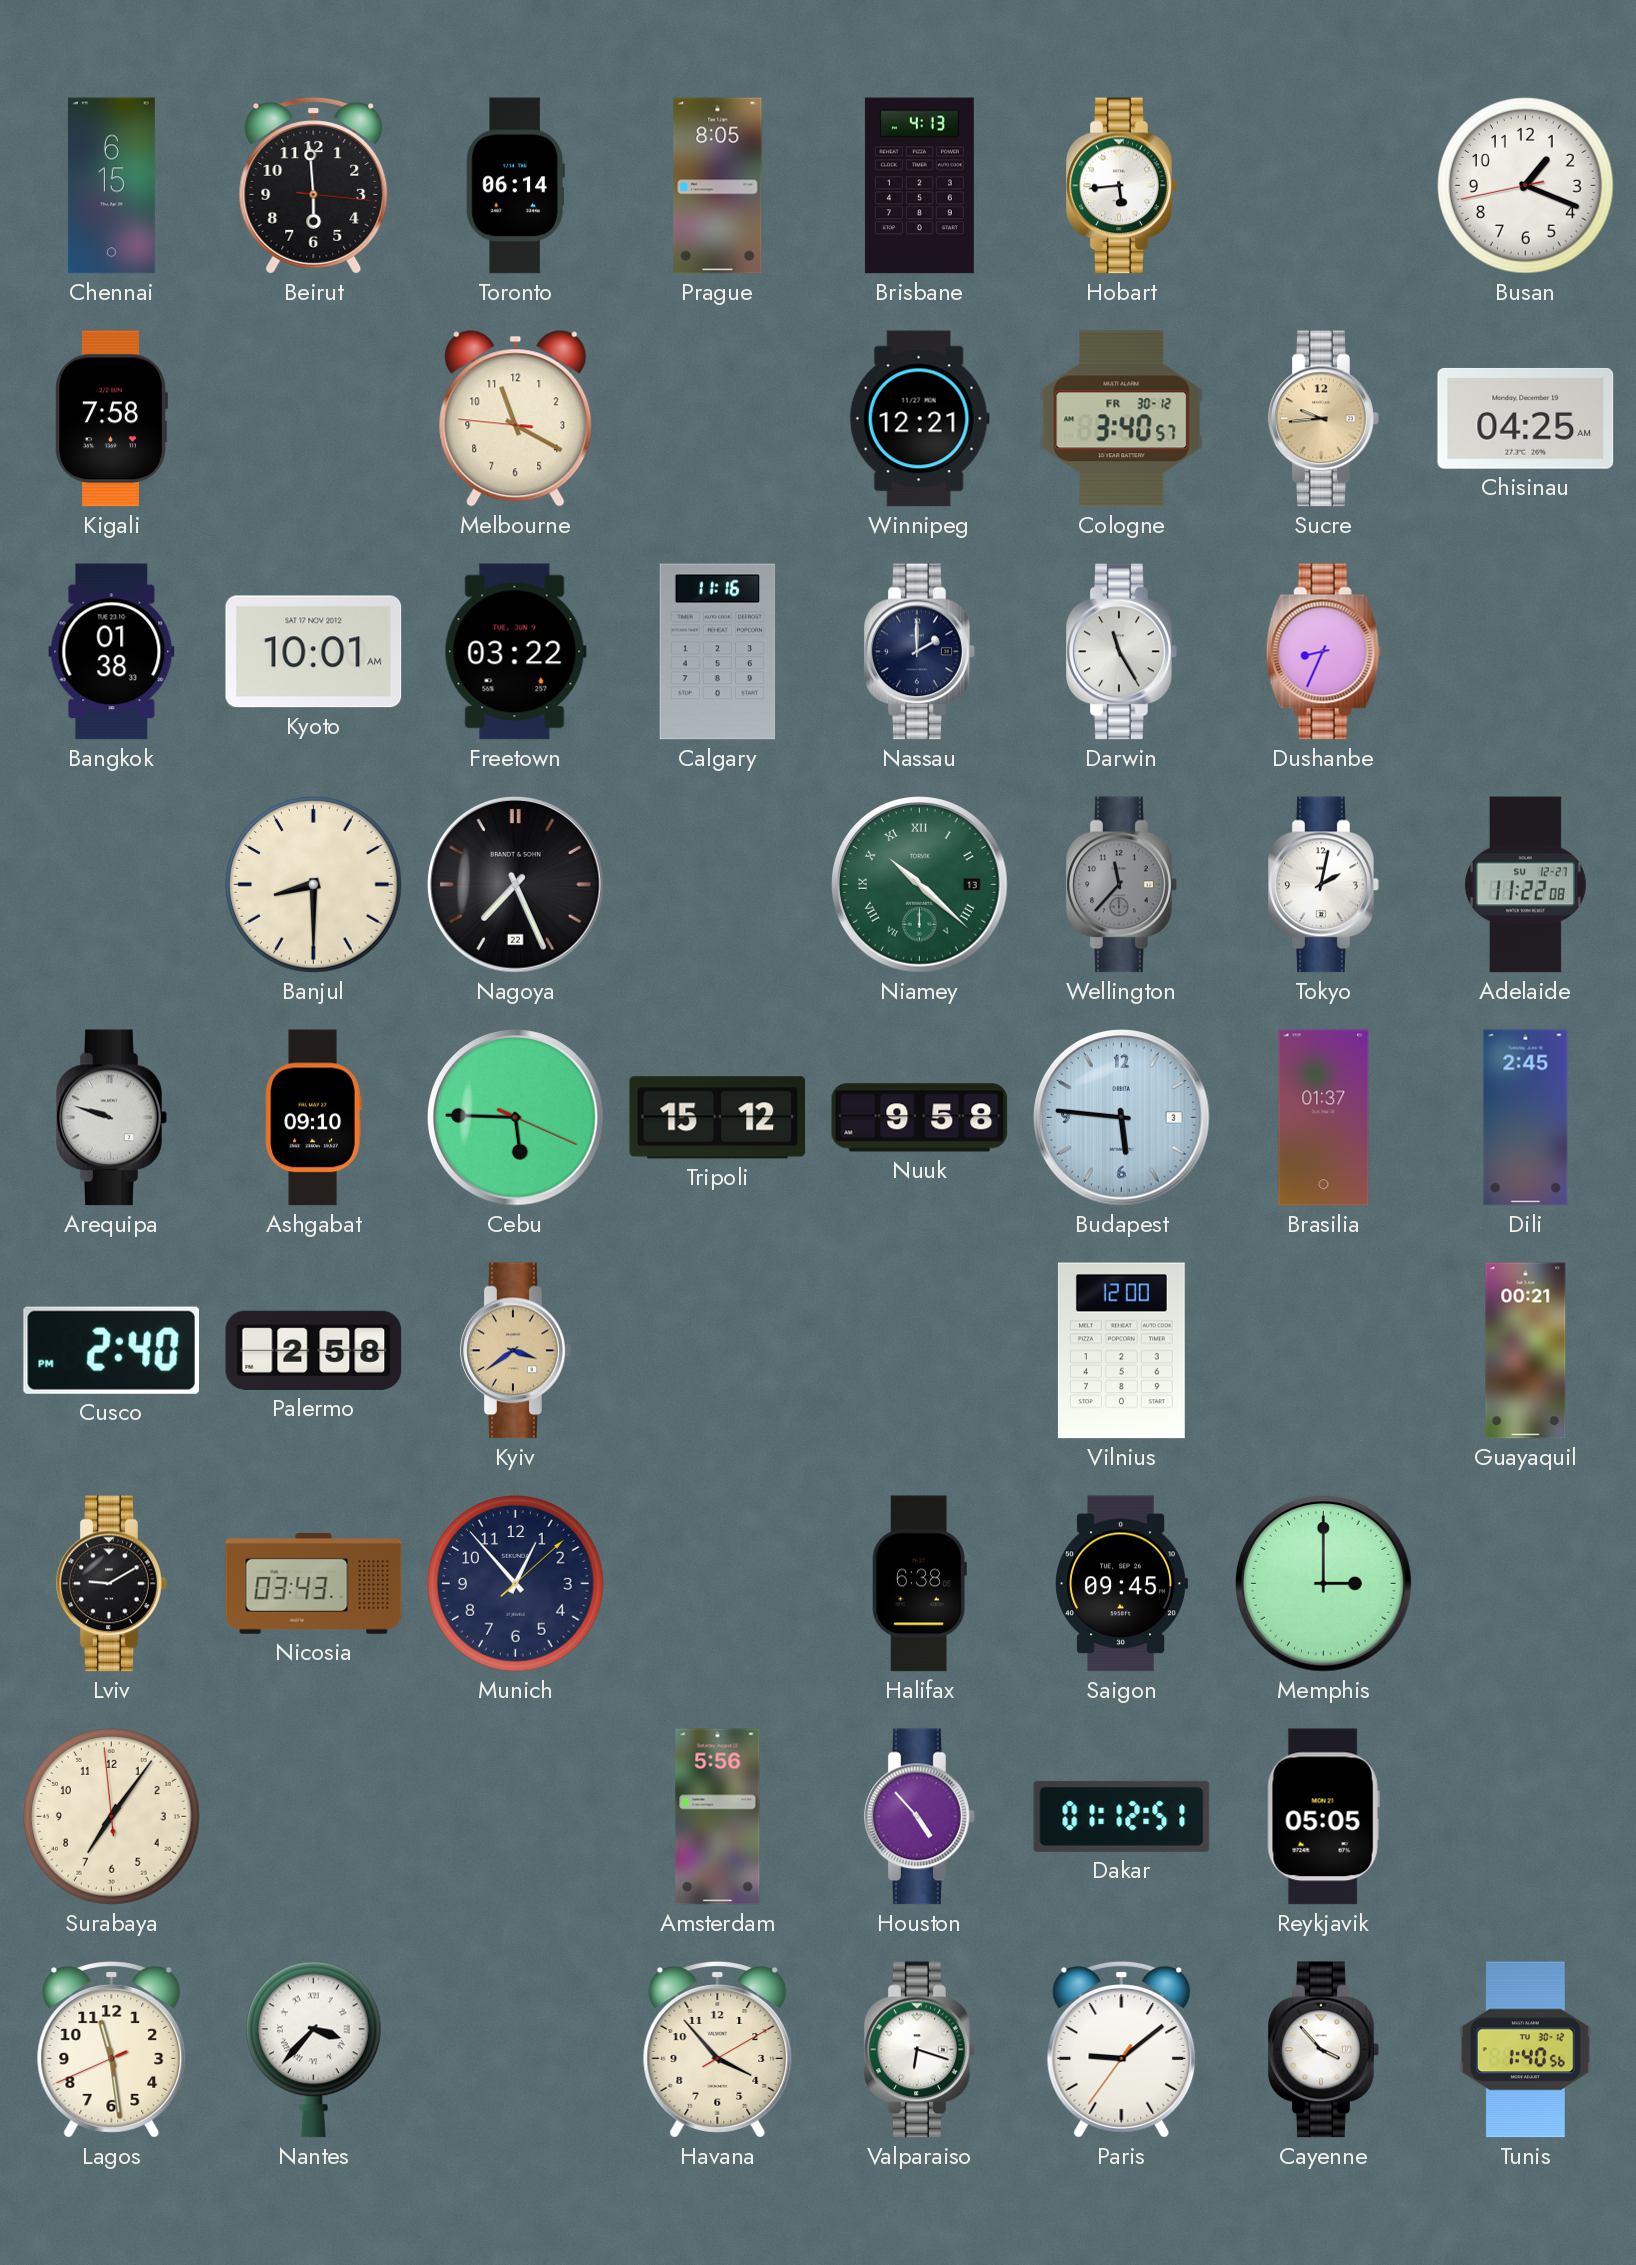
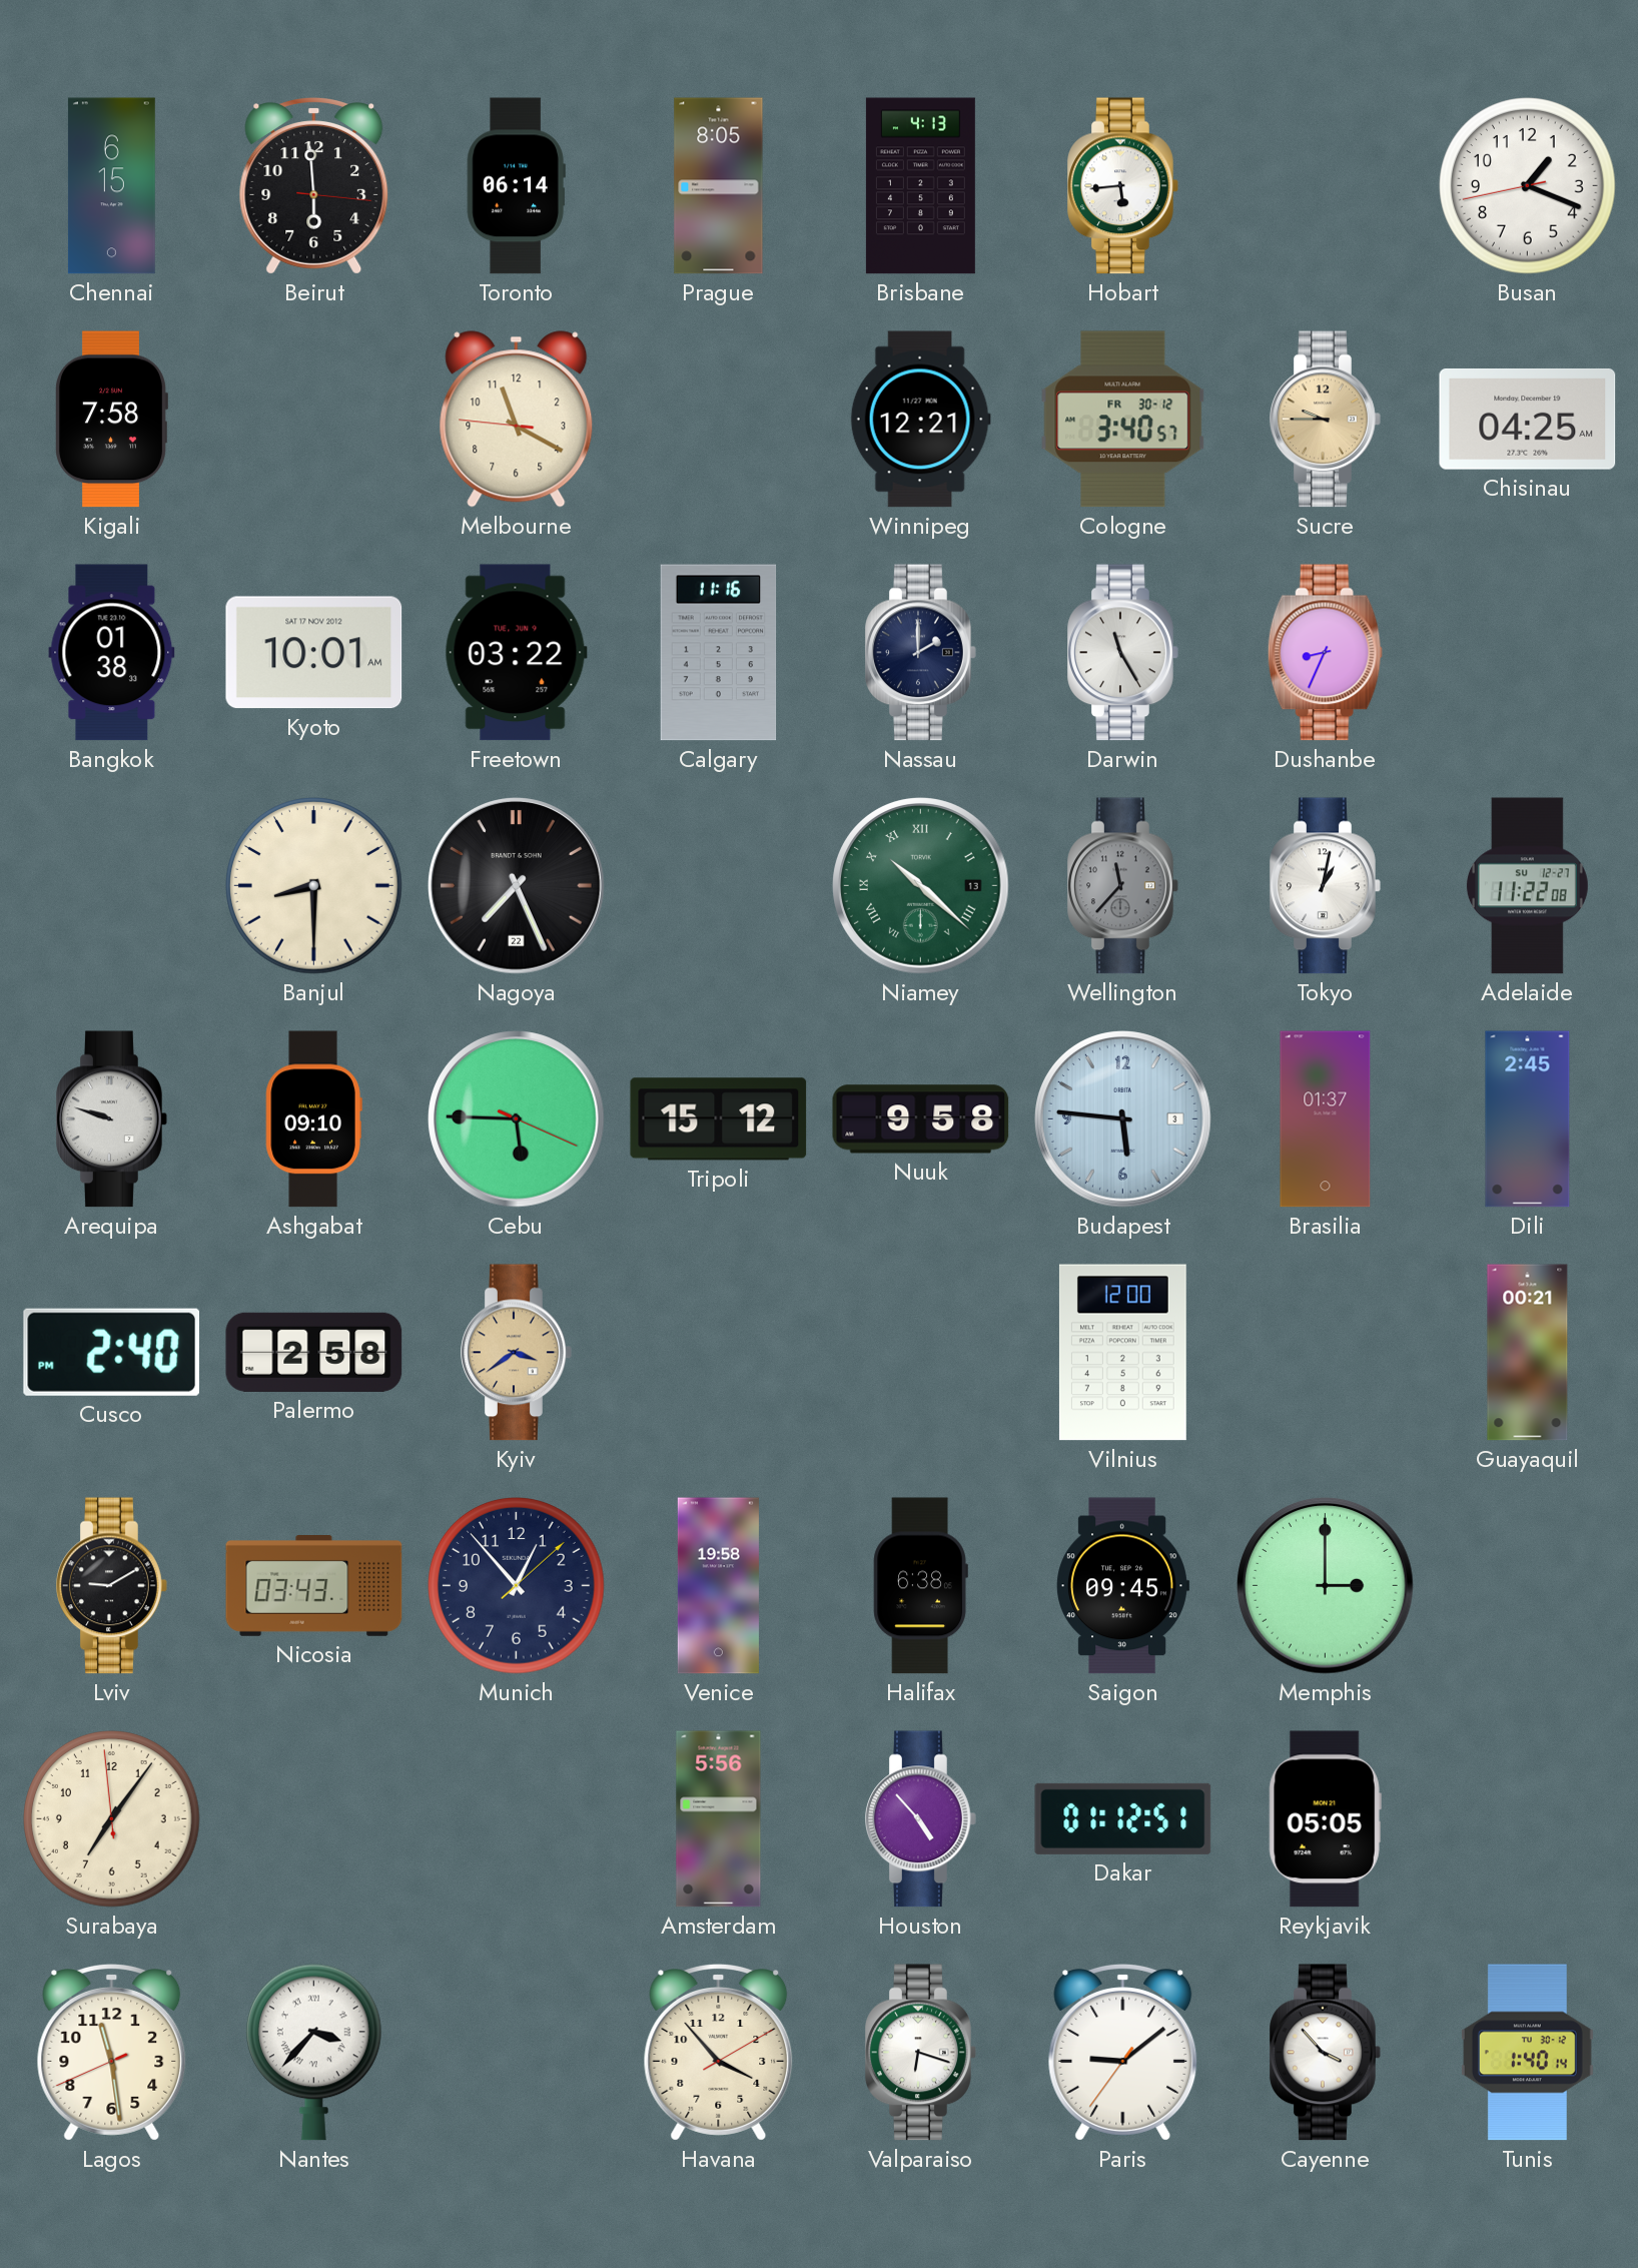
Sucre: 9:44 -> 9:45 (1326, 420)
Tokyo: 2:02 -> 1:02 (1326, 886)
Venice: none -> 19:58 (718, 1586)
Tunis: 1:40:56 -> 1:40:14 (1527, 2053)
